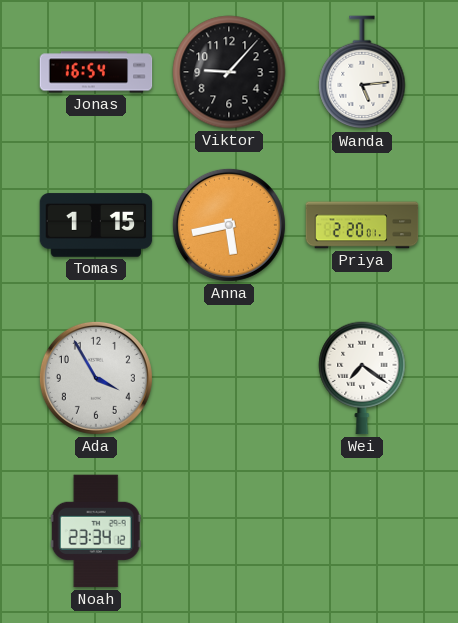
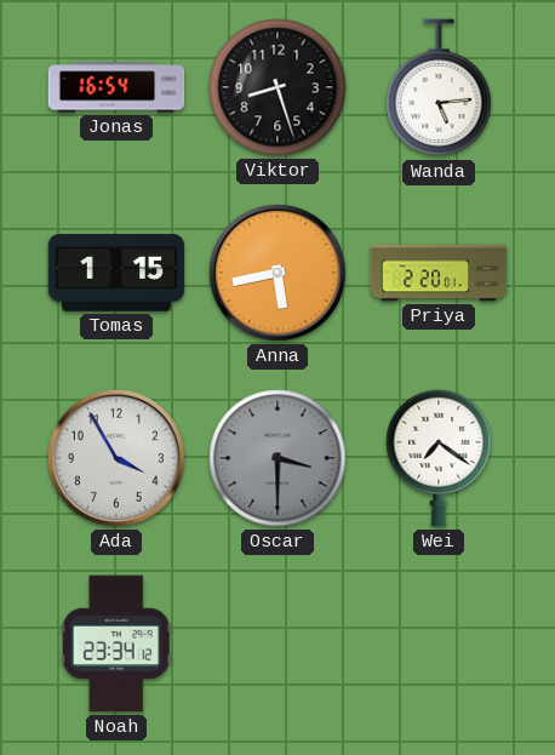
Viktor: 9:07 -> 8:27 (277, 87)
Oscar: none -> 3:30 (277, 458)
